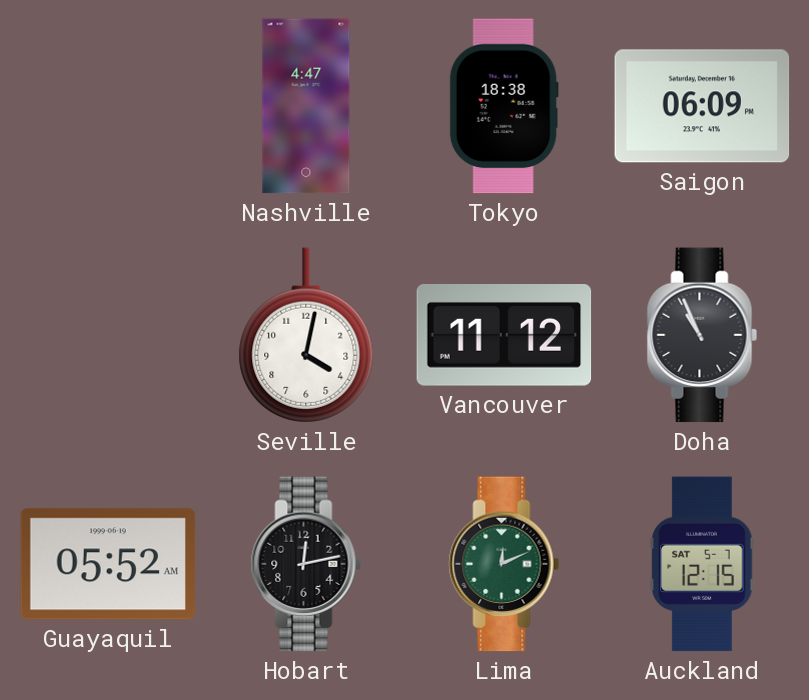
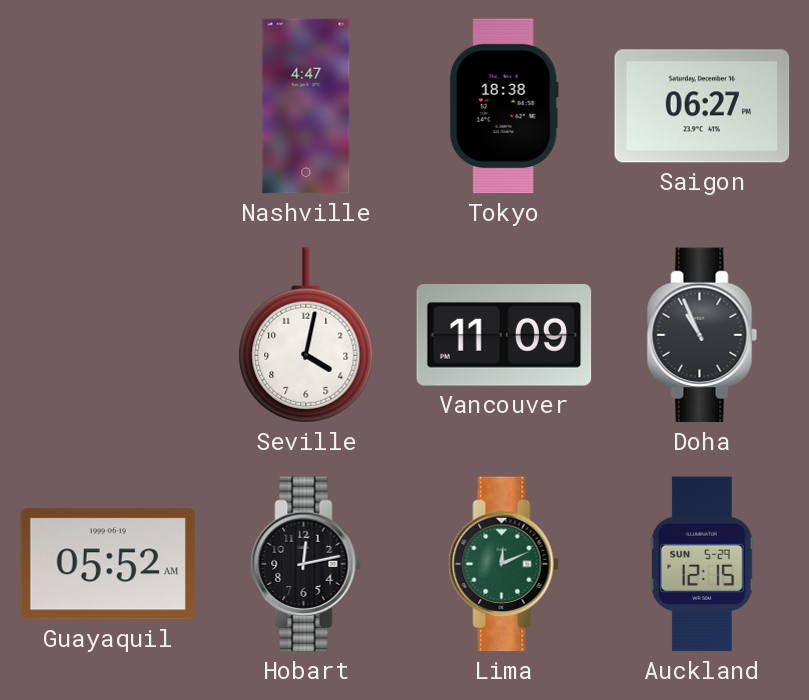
Saigon: 06:09 -> 06:27 (702, 106)
Vancouver: 11:12 -> 11:09 (504, 336)
Auckland date: SAT 5-7 -> SUN 5-29 (702, 564)
